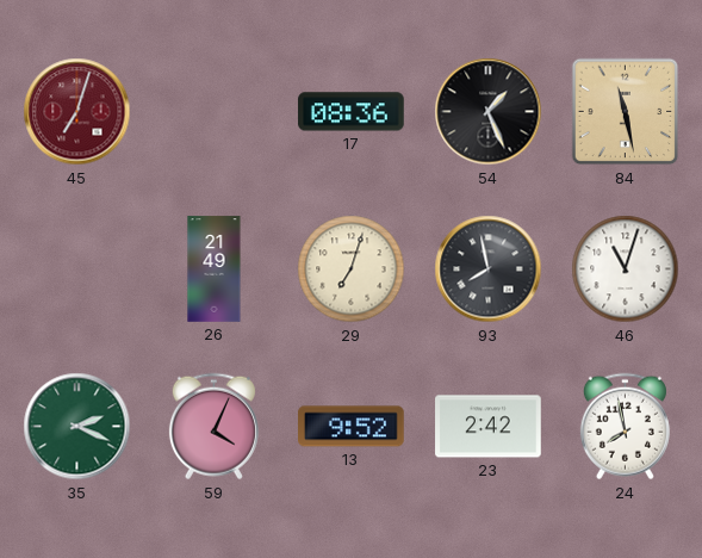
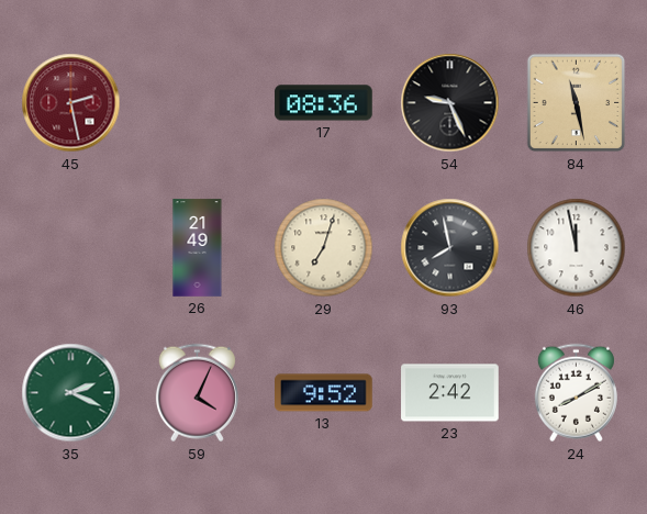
45: 7:03 -> 2:28 (71, 103)
54: 1:26 -> 9:26 (450, 103)
46: 11:03 -> 11:58 (577, 248)
24: 7:58 -> 8:10 (576, 393)
